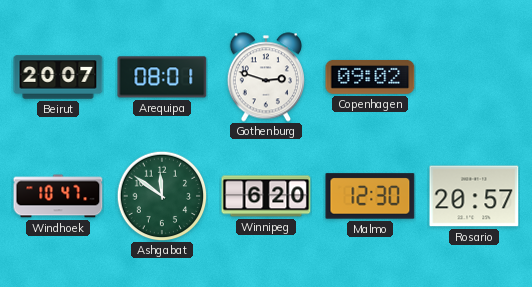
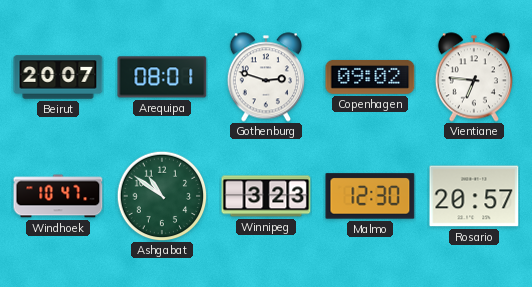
Vientiane: none -> 6:46 (474, 77)
Ashgabat: 11:51 -> 10:51 (162, 196)
Winnipeg: 6:20 -> 3:23 (266, 196)
